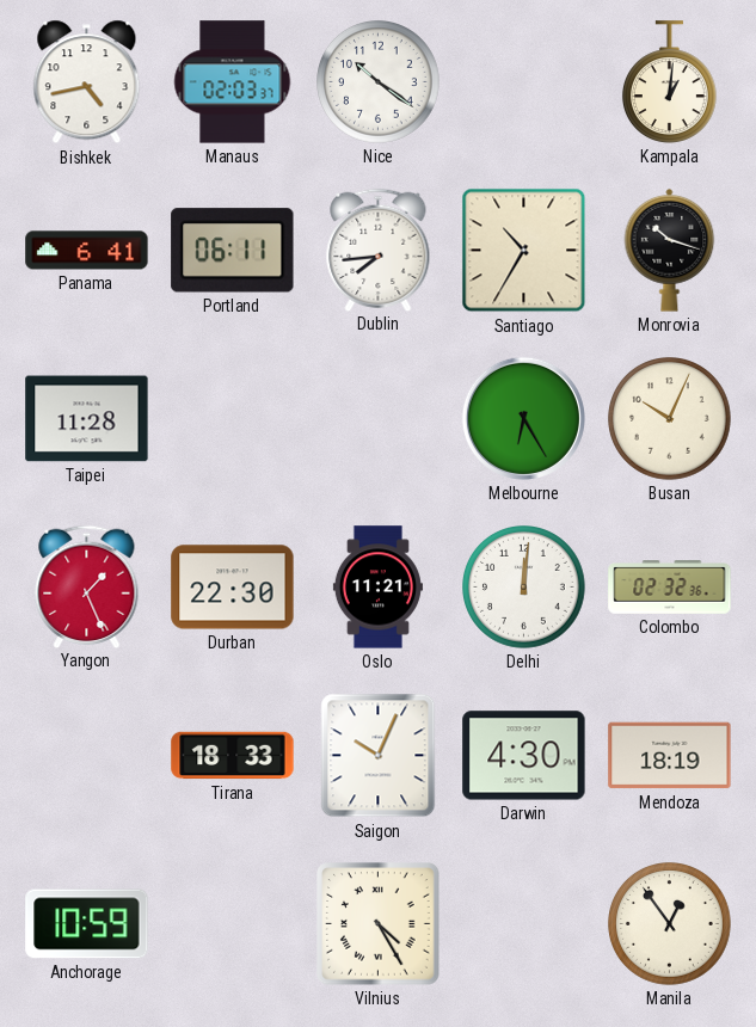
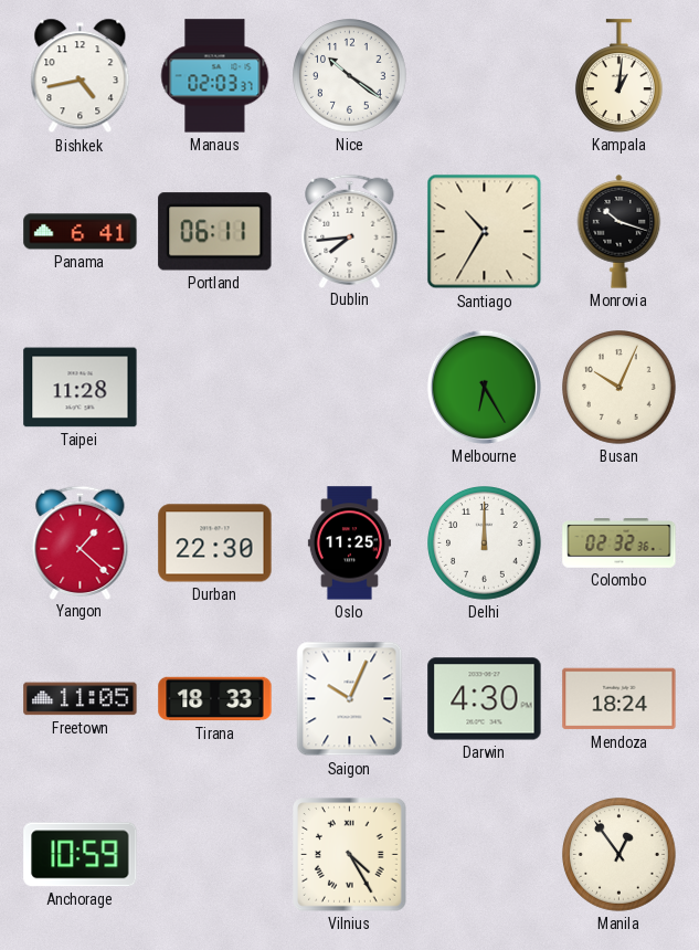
Yangon: 1:26 -> 1:22 (81, 542)
Oslo: 11:21 -> 11:25 (349, 543)
Delhi: 12:01 -> 12:00 (485, 543)
Freetown: none -> 11:05 (81, 699)
Mendoza: 18:19 -> 18:24 (619, 699)
